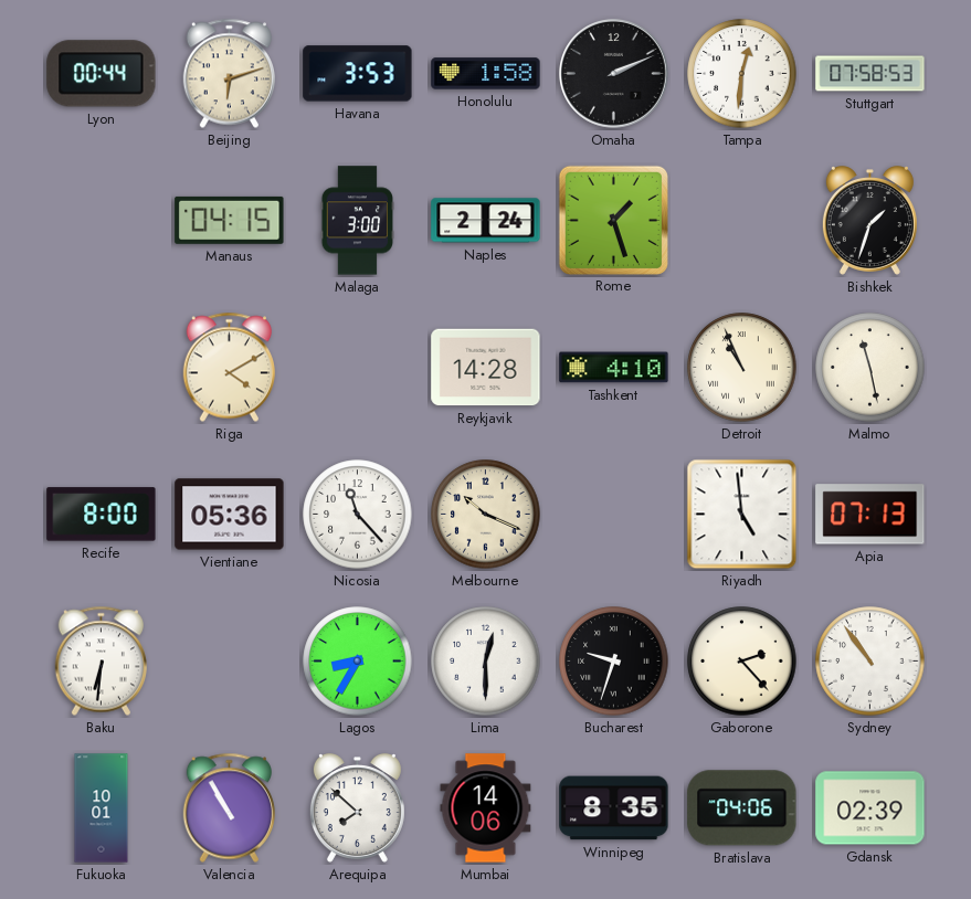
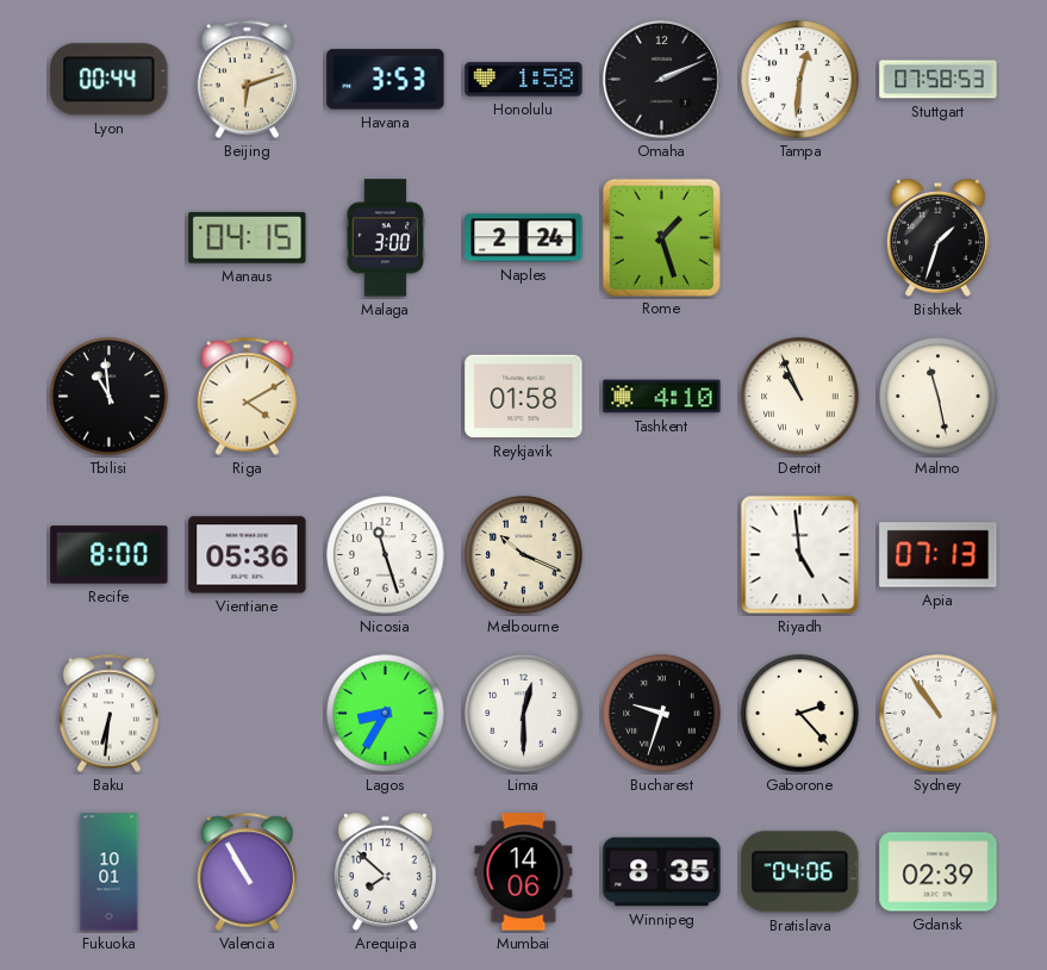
Tbilisi: none -> 10:59 (110, 397)
Reykjavik: 14:28 -> 01:58 (524, 397)
Nicosia: 11:23 -> 11:27 (386, 555)
